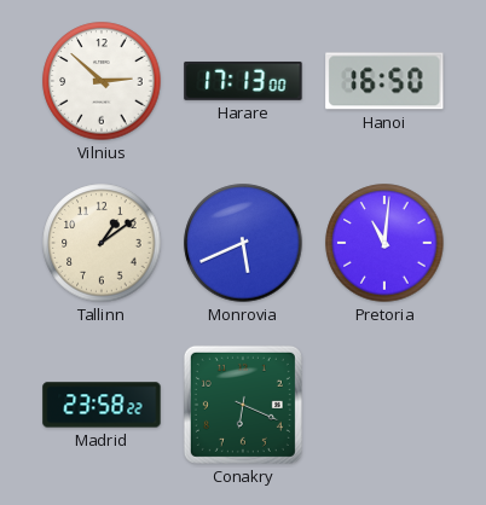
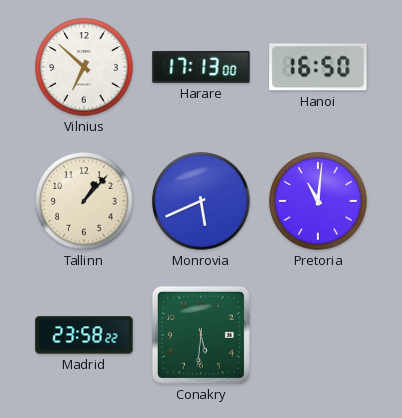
Vilnius: 2:52 -> 6:52 (84, 67)
Tallinn: 1:09 -> 1:07 (84, 201)
Conakry: 6:19 -> 5:31 (201, 335)
